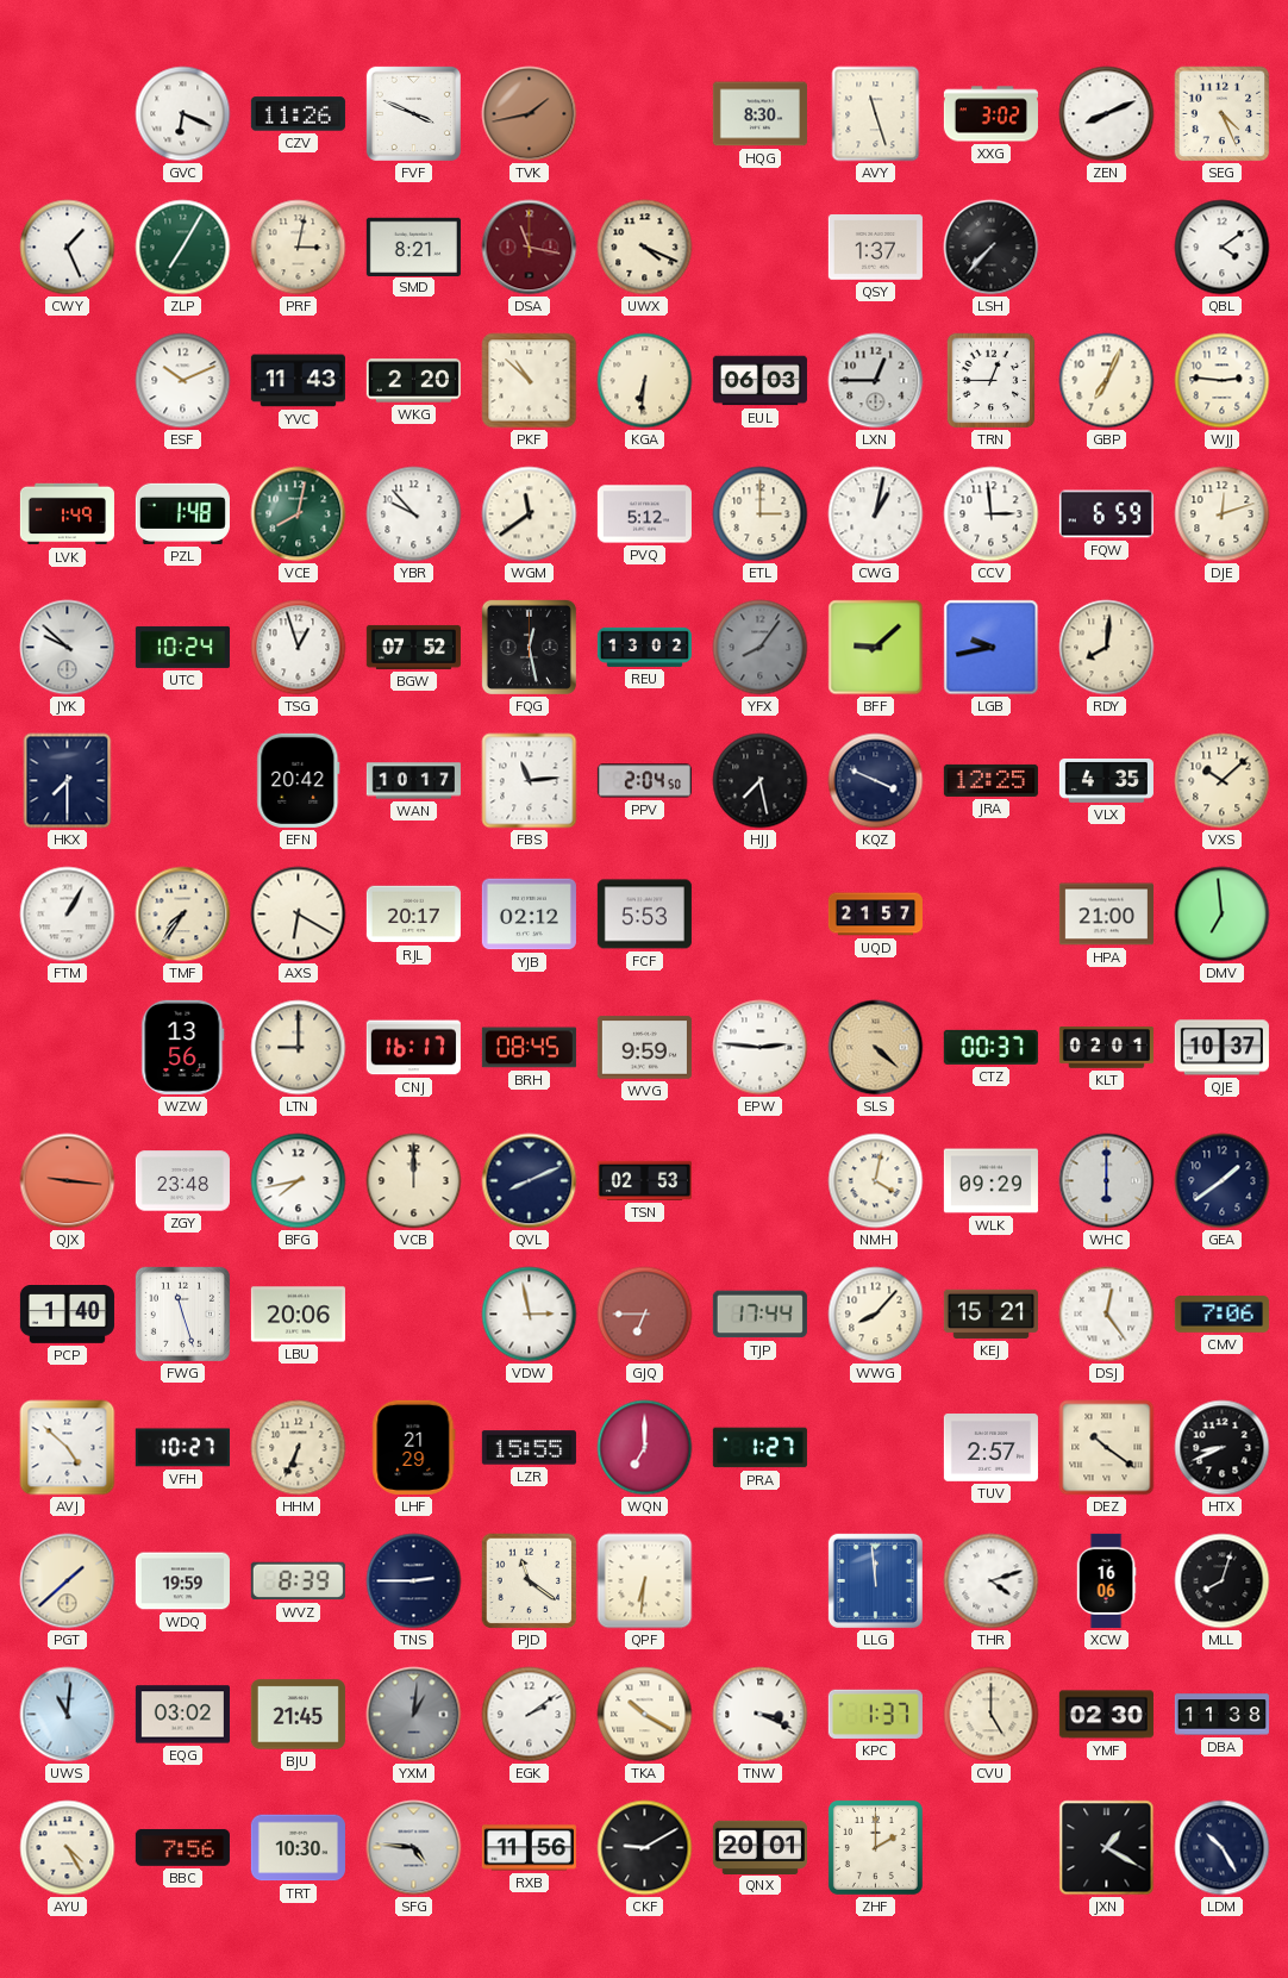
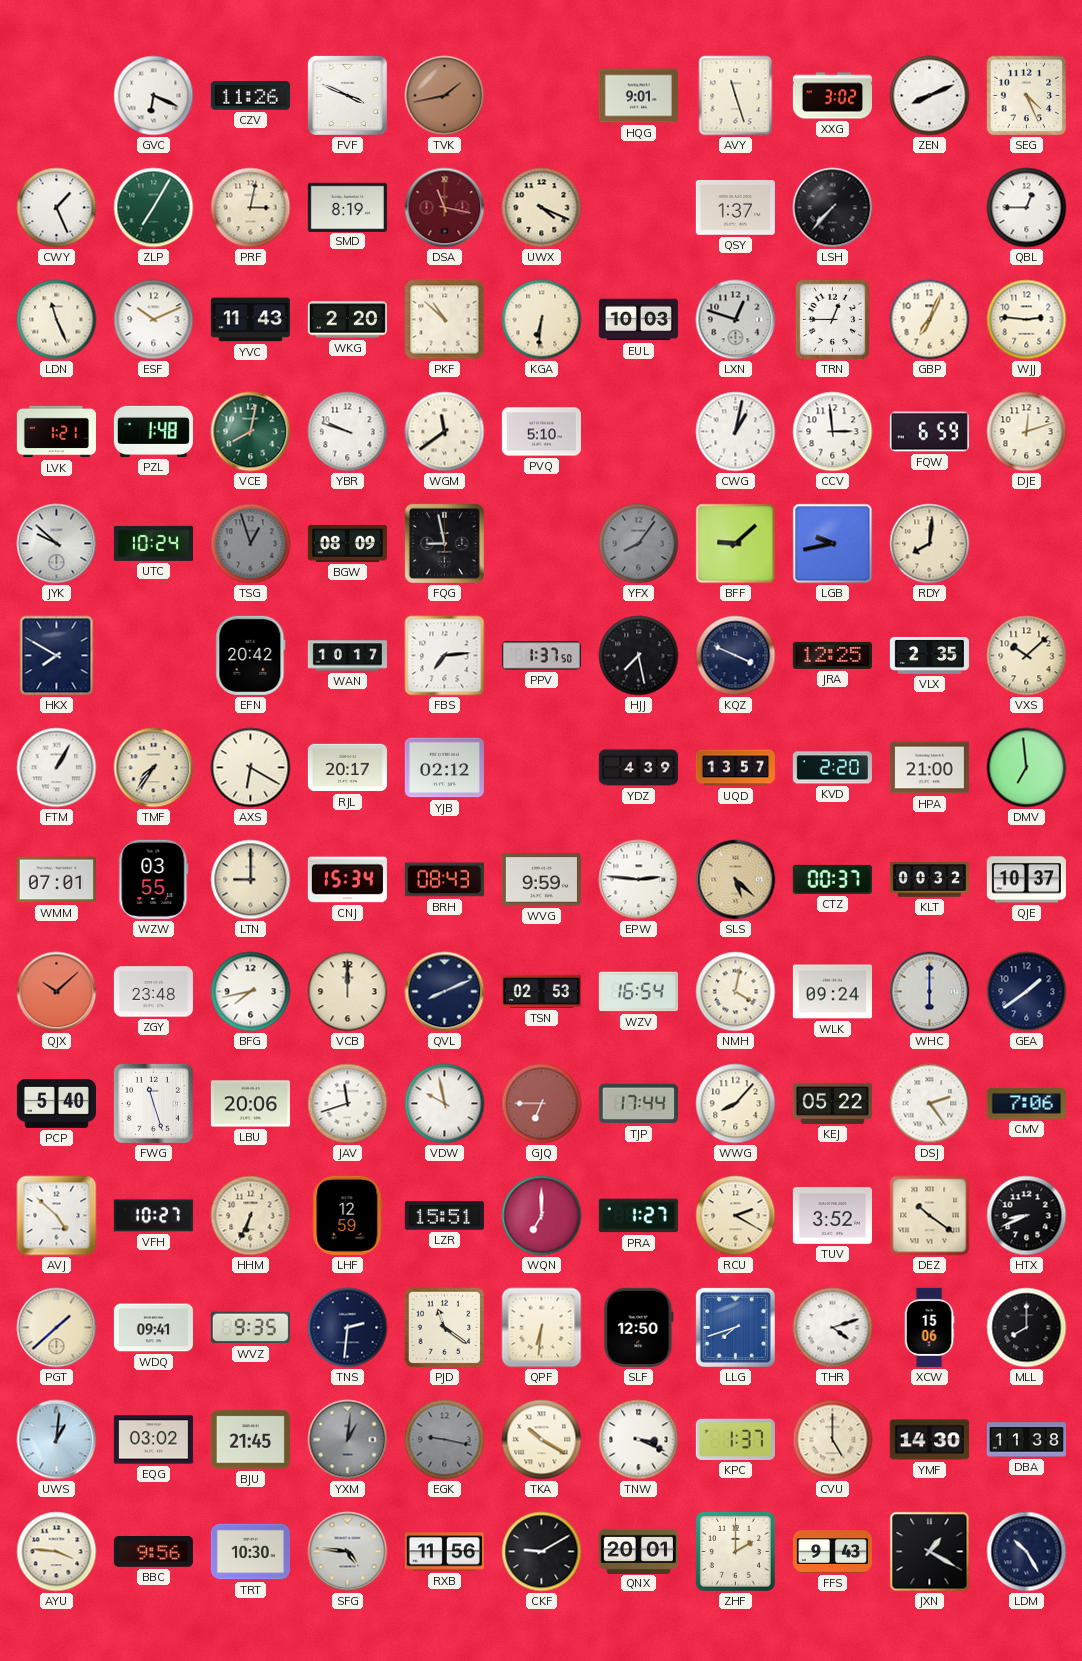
HQG: 8:30 -> 9:01 (638, 96)
SMD: 8:21 -> 8:19 (347, 207)
QBL: 4:09 -> 12:45 (1027, 208)
LDN: none -> 11:26 (57, 320)
EUL: 06:03 -> 10:03 (638, 320)
LXN: 12:45 -> 12:48 (736, 320)
LVK: 1:49 -> 1:21 (56, 432)
YBR: 9:53 -> 9:48 (348, 432)
PVQ: 5:12 -> 5:10 (541, 432)
ETL: 3:00 -> none (761, 514)
TSG dial: white -> grey (251, 544)
BGW: 07:52 -> 08:09 (347, 543)
FQG: 12:28 -> 8:58 (444, 543)
REU: 13:02 -> none (644, 647)
HKX: 7:30 -> 7:50 (57, 656)
FBS: 11:14 -> 7:14 (445, 656)
PPV: 2:04 -> 1:37 (541, 656)
VLX: 4:35 -> 2:35 (929, 655)
FCF: 5:53 -> none (644, 915)
YDZ: none -> 4:39 (638, 768)
UQD: 21:57 -> 13:57 (735, 768)
KVD: none -> 2:20 (832, 768)
WMM: none -> 07:01 (56, 880)
WZW: 13:56 -> 03:55 (154, 879)
CNJ: 16:17 -> 15:34 (347, 880)
BRH: 08:45 -> 08:43 (444, 880)
SLS: 4:22 -> 5:22 (736, 880)
KLT: 02:01 -> 00:32 (929, 880)
QJX: 9:16 -> 10:08 (57, 992)
WZV: none -> 16:54 (638, 992)
WLK: 09:29 -> 09:24 (832, 992)
PCP: 1:40 -> 5:40 (56, 1104)
JAV: none -> 11:42 (348, 1104)
VDW: 2:58 -> 9:58 (445, 1104)
KEJ: 15:21 -> 05:22 (832, 1103)
DSJ: 12:24 -> 2:24 (930, 1104)
LHF: 21:29 -> 12:59 (348, 1215)
LZR: 15:55 -> 15:51 (444, 1216)
RCU: none -> 2:20 (736, 1216)
TUV: 2:57 -> 3:52 (832, 1216)
WDQ: 19:59 -> 09:41 (153, 1328)
WVZ: 8:39 -> 9:35 (250, 1328)
TNS: 2:45 -> 2:31 (348, 1328)
SLF: none -> 12:50 (639, 1327)
LLG: 11:59 -> 7:42 (735, 1327)
XCW: 16:06 -> 15:06 (929, 1327)
MLL: 8:03 -> 8:00 (1027, 1328)
UWS: 11:01 -> 1:01 (57, 1440)
EGK: 2:09 -> 9:17 (445, 1440)
EGK dial: white -> grey (445, 1440)
YMF: 02:30 -> 14:30 (929, 1440)
AYU: 4:25 -> 3:46 (57, 1552)
BBC: 7:56 -> 9:56 (153, 1551)
FFS: none -> 9:43 (832, 1552)
